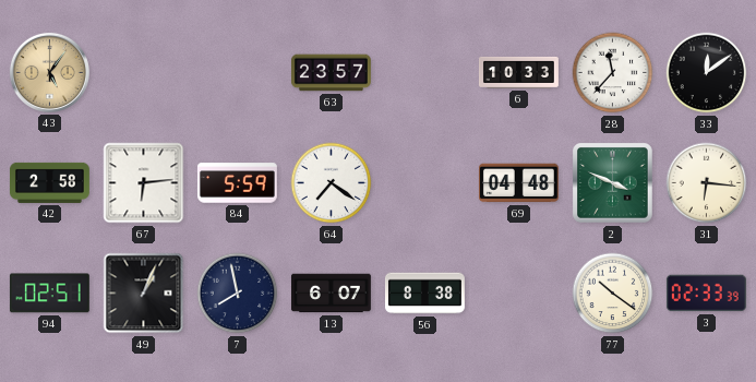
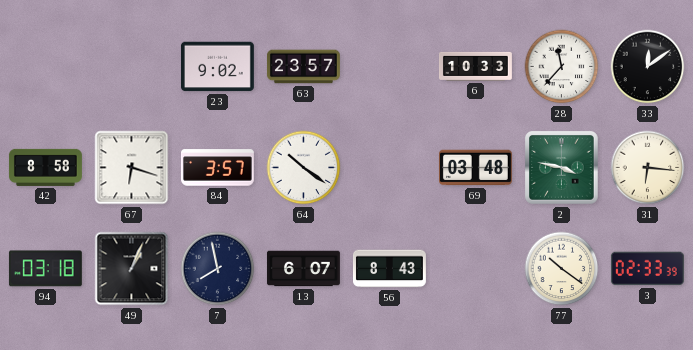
43: 5:06 -> none (49, 72)
23: none -> 9:02 (217, 67)
42: 2:58 -> 8:58 (45, 167)
67: 6:14 -> 6:18 (132, 168)
84: 5:59 -> 3:57 (217, 168)
64: 7:21 -> 10:21 (304, 168)
69: 04:48 -> 03:48 (475, 168)
2: 3:49 -> 3:47 (562, 168)
94: 02:51 -> 03:18 (45, 269)
56: 8:38 -> 8:43 (390, 269)
